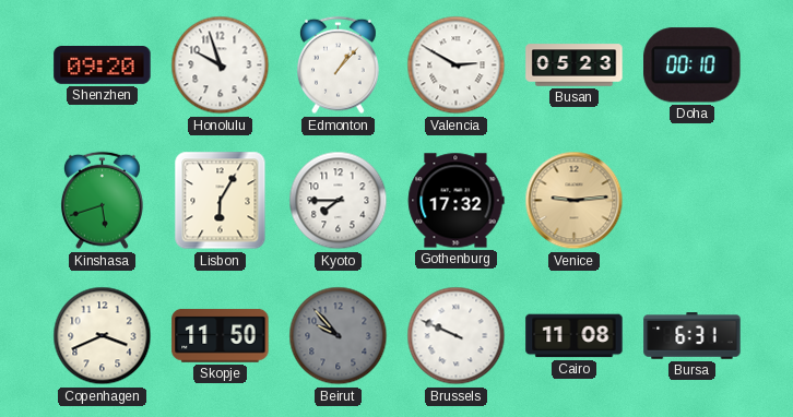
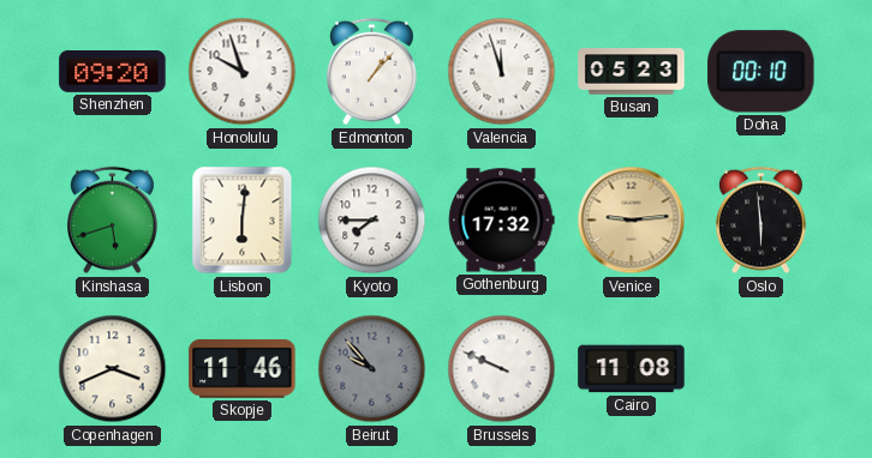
Valencia: 2:50 -> 11:57 (502, 72)
Lisbon: 6:05 -> 6:01 (243, 221)
Oslo: none -> 5:59 (761, 221)
Skopje: 11:50 -> 11:46 (243, 368)
Bursa: 6:31 -> none (693, 336)
